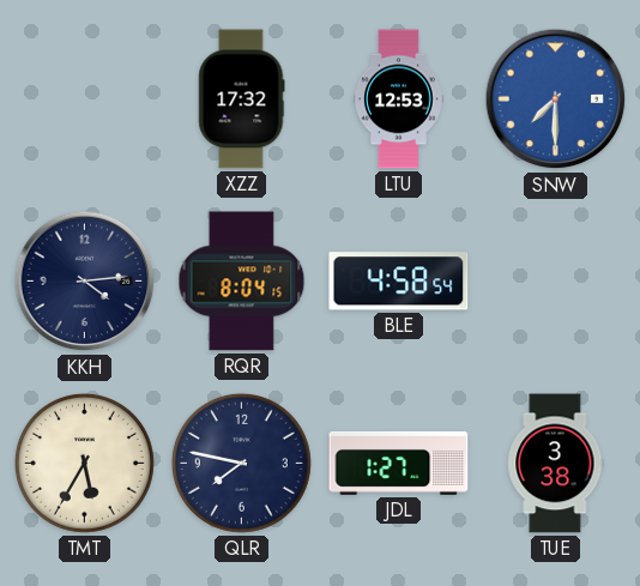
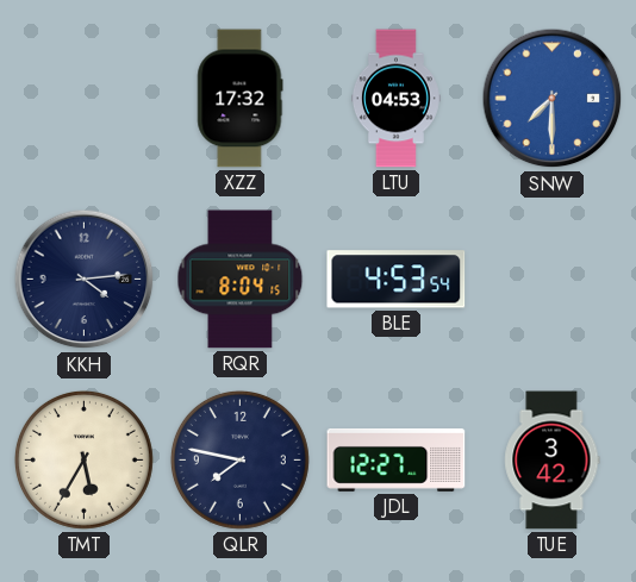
LTU: 12:53 -> 04:53 (397, 99)
BLE: 4:58 -> 4:53 (397, 280)
JDL: 1:27 -> 12:27 (397, 459)
TUE: 3:38 -> 3:42 (553, 461)
